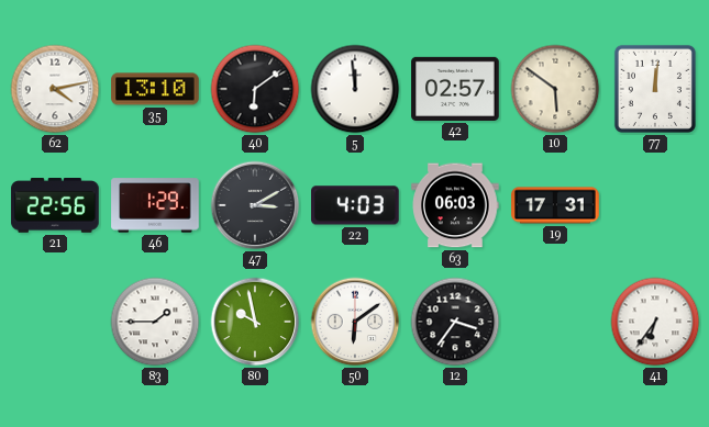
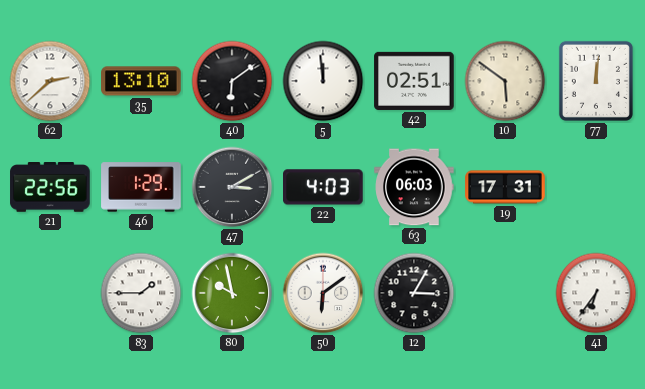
62: 4:13 -> 2:38 (50, 81)
42: 02:57 -> 02:51 (414, 81)
12: 3:36 -> 3:05 (414, 293)
